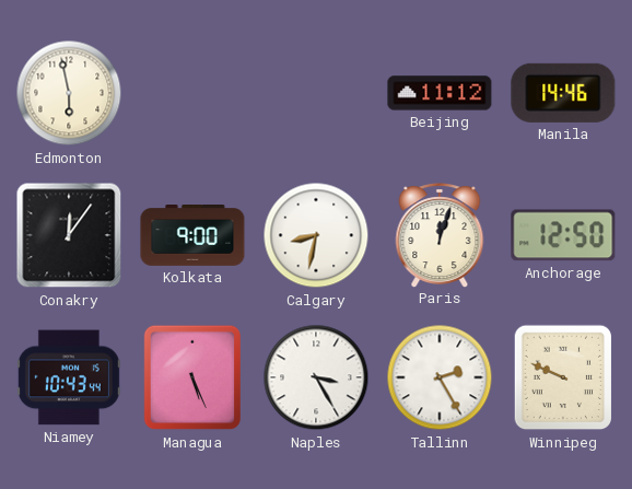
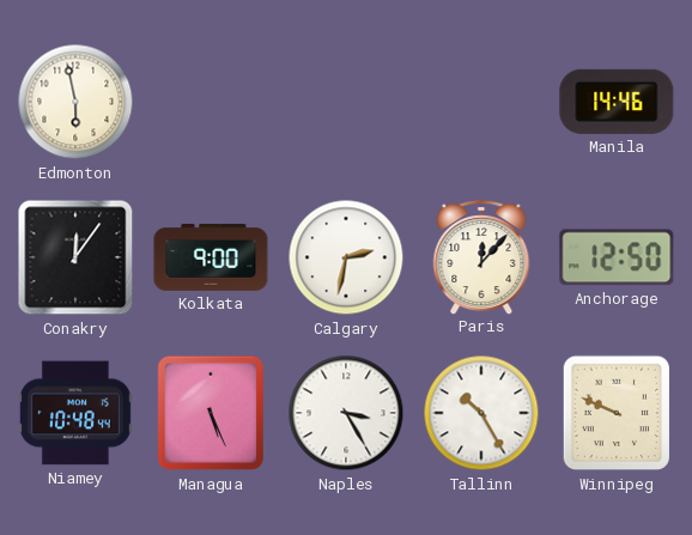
Beijing: 11:12 -> none (440, 93)
Calgary: 8:32 -> 2:32 (346, 257)
Paris: 12:03 -> 12:07 (481, 257)
Niamey: 10:43 -> 10:48 (75, 413)
Tallinn: 2:25 -> 10:25 (481, 413)
